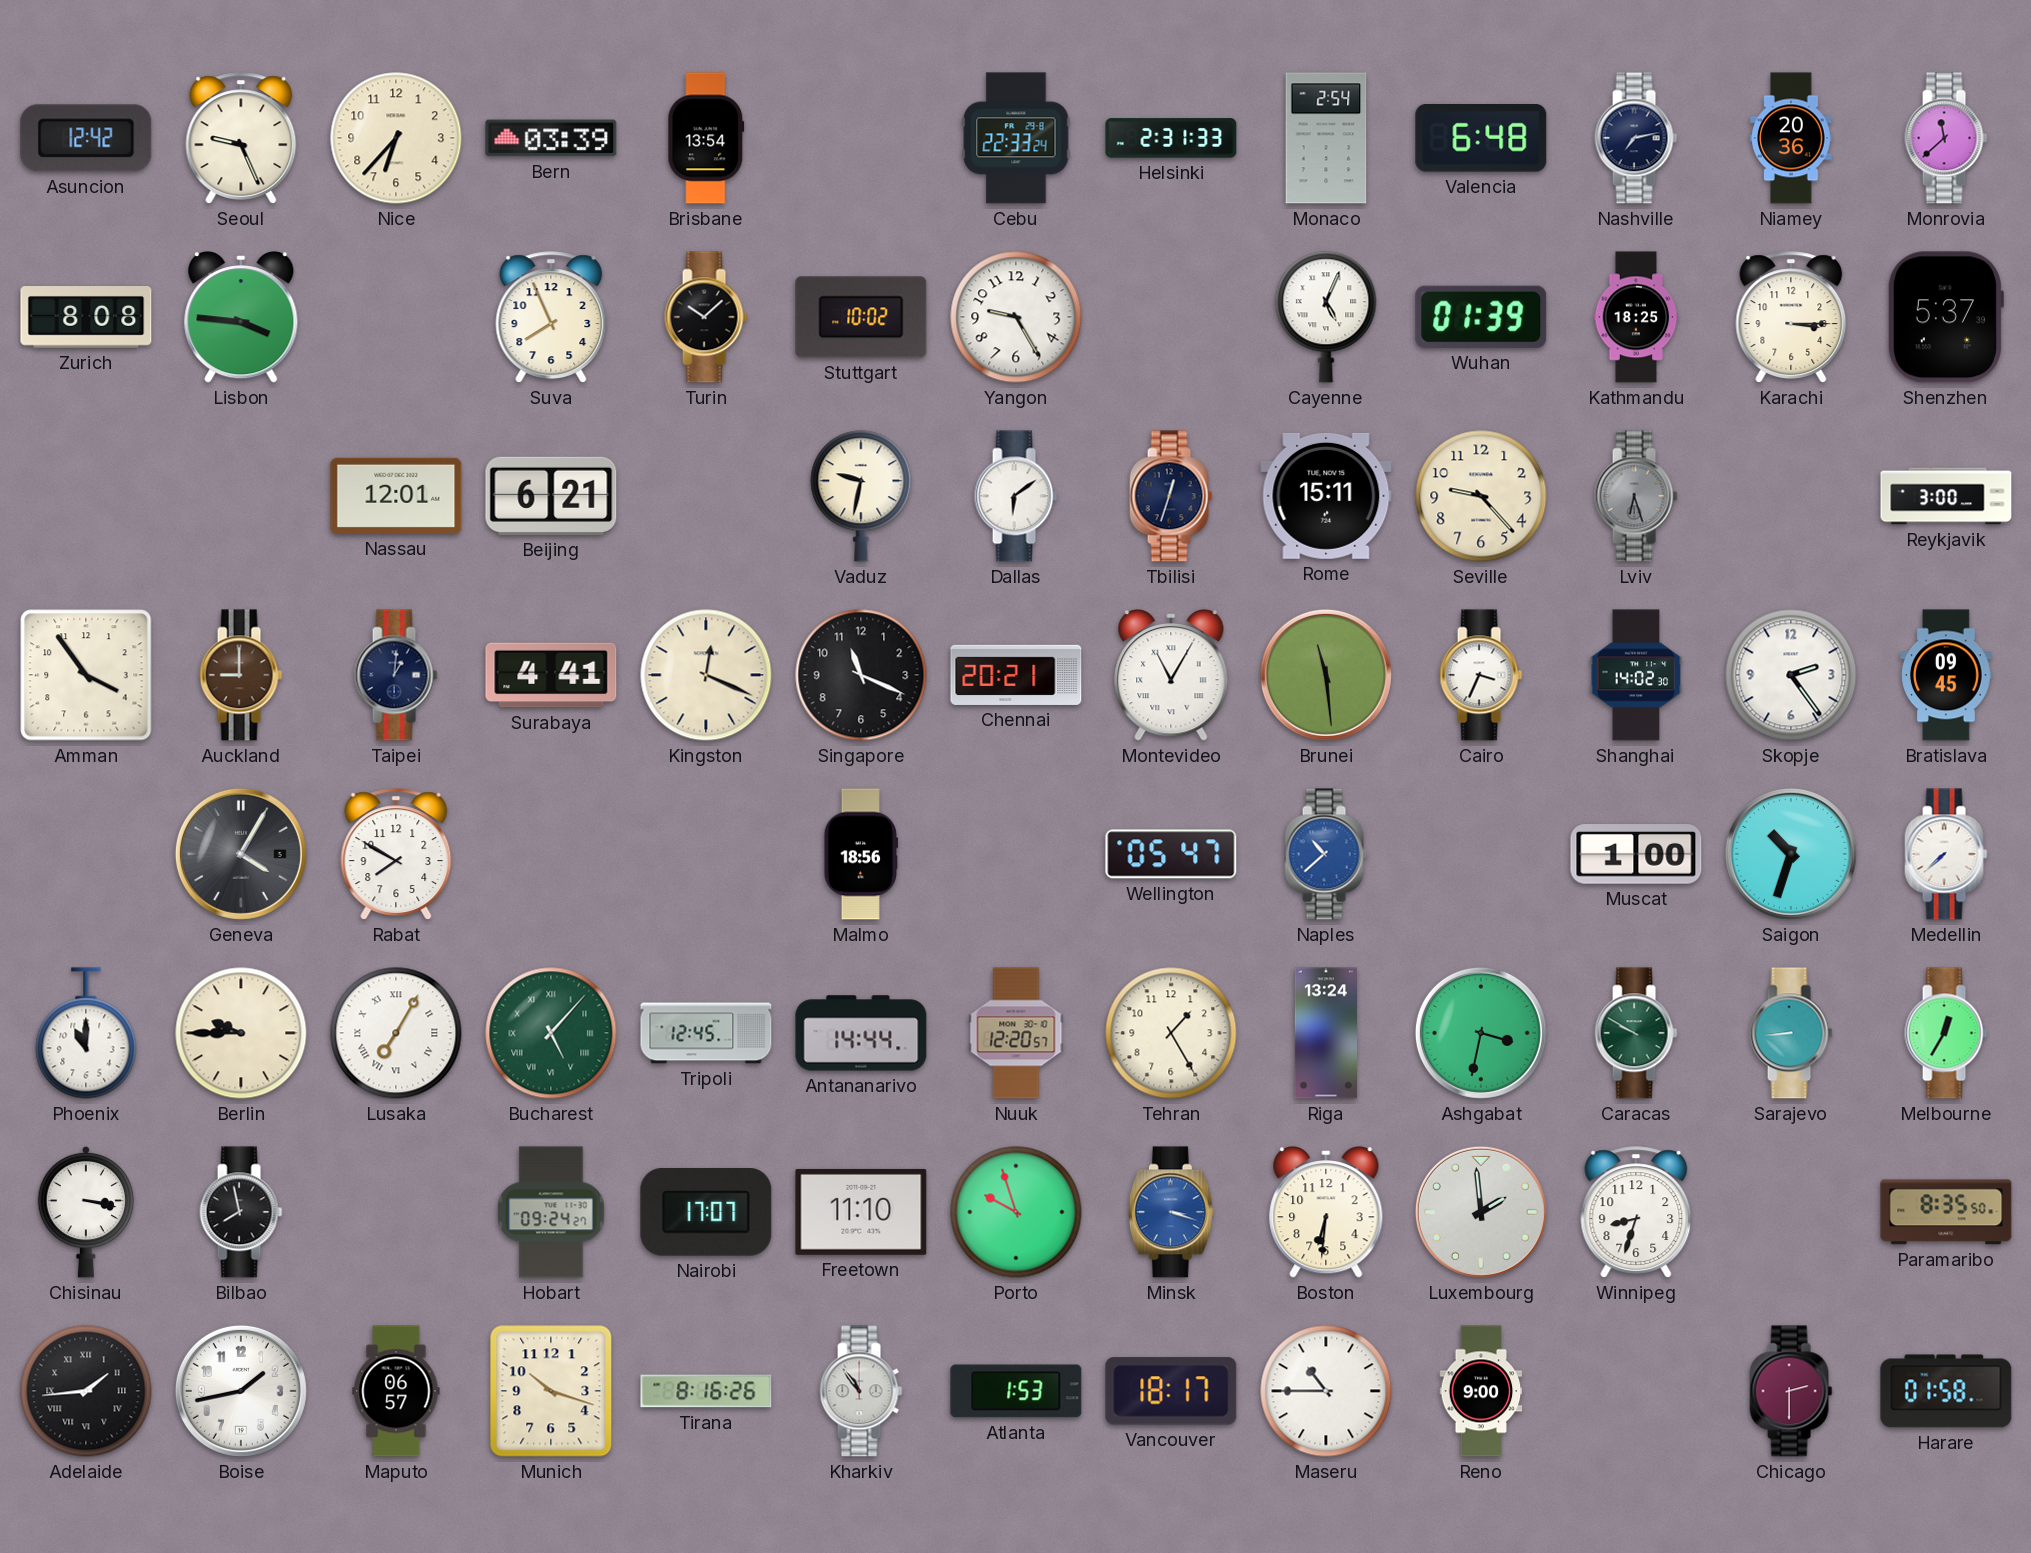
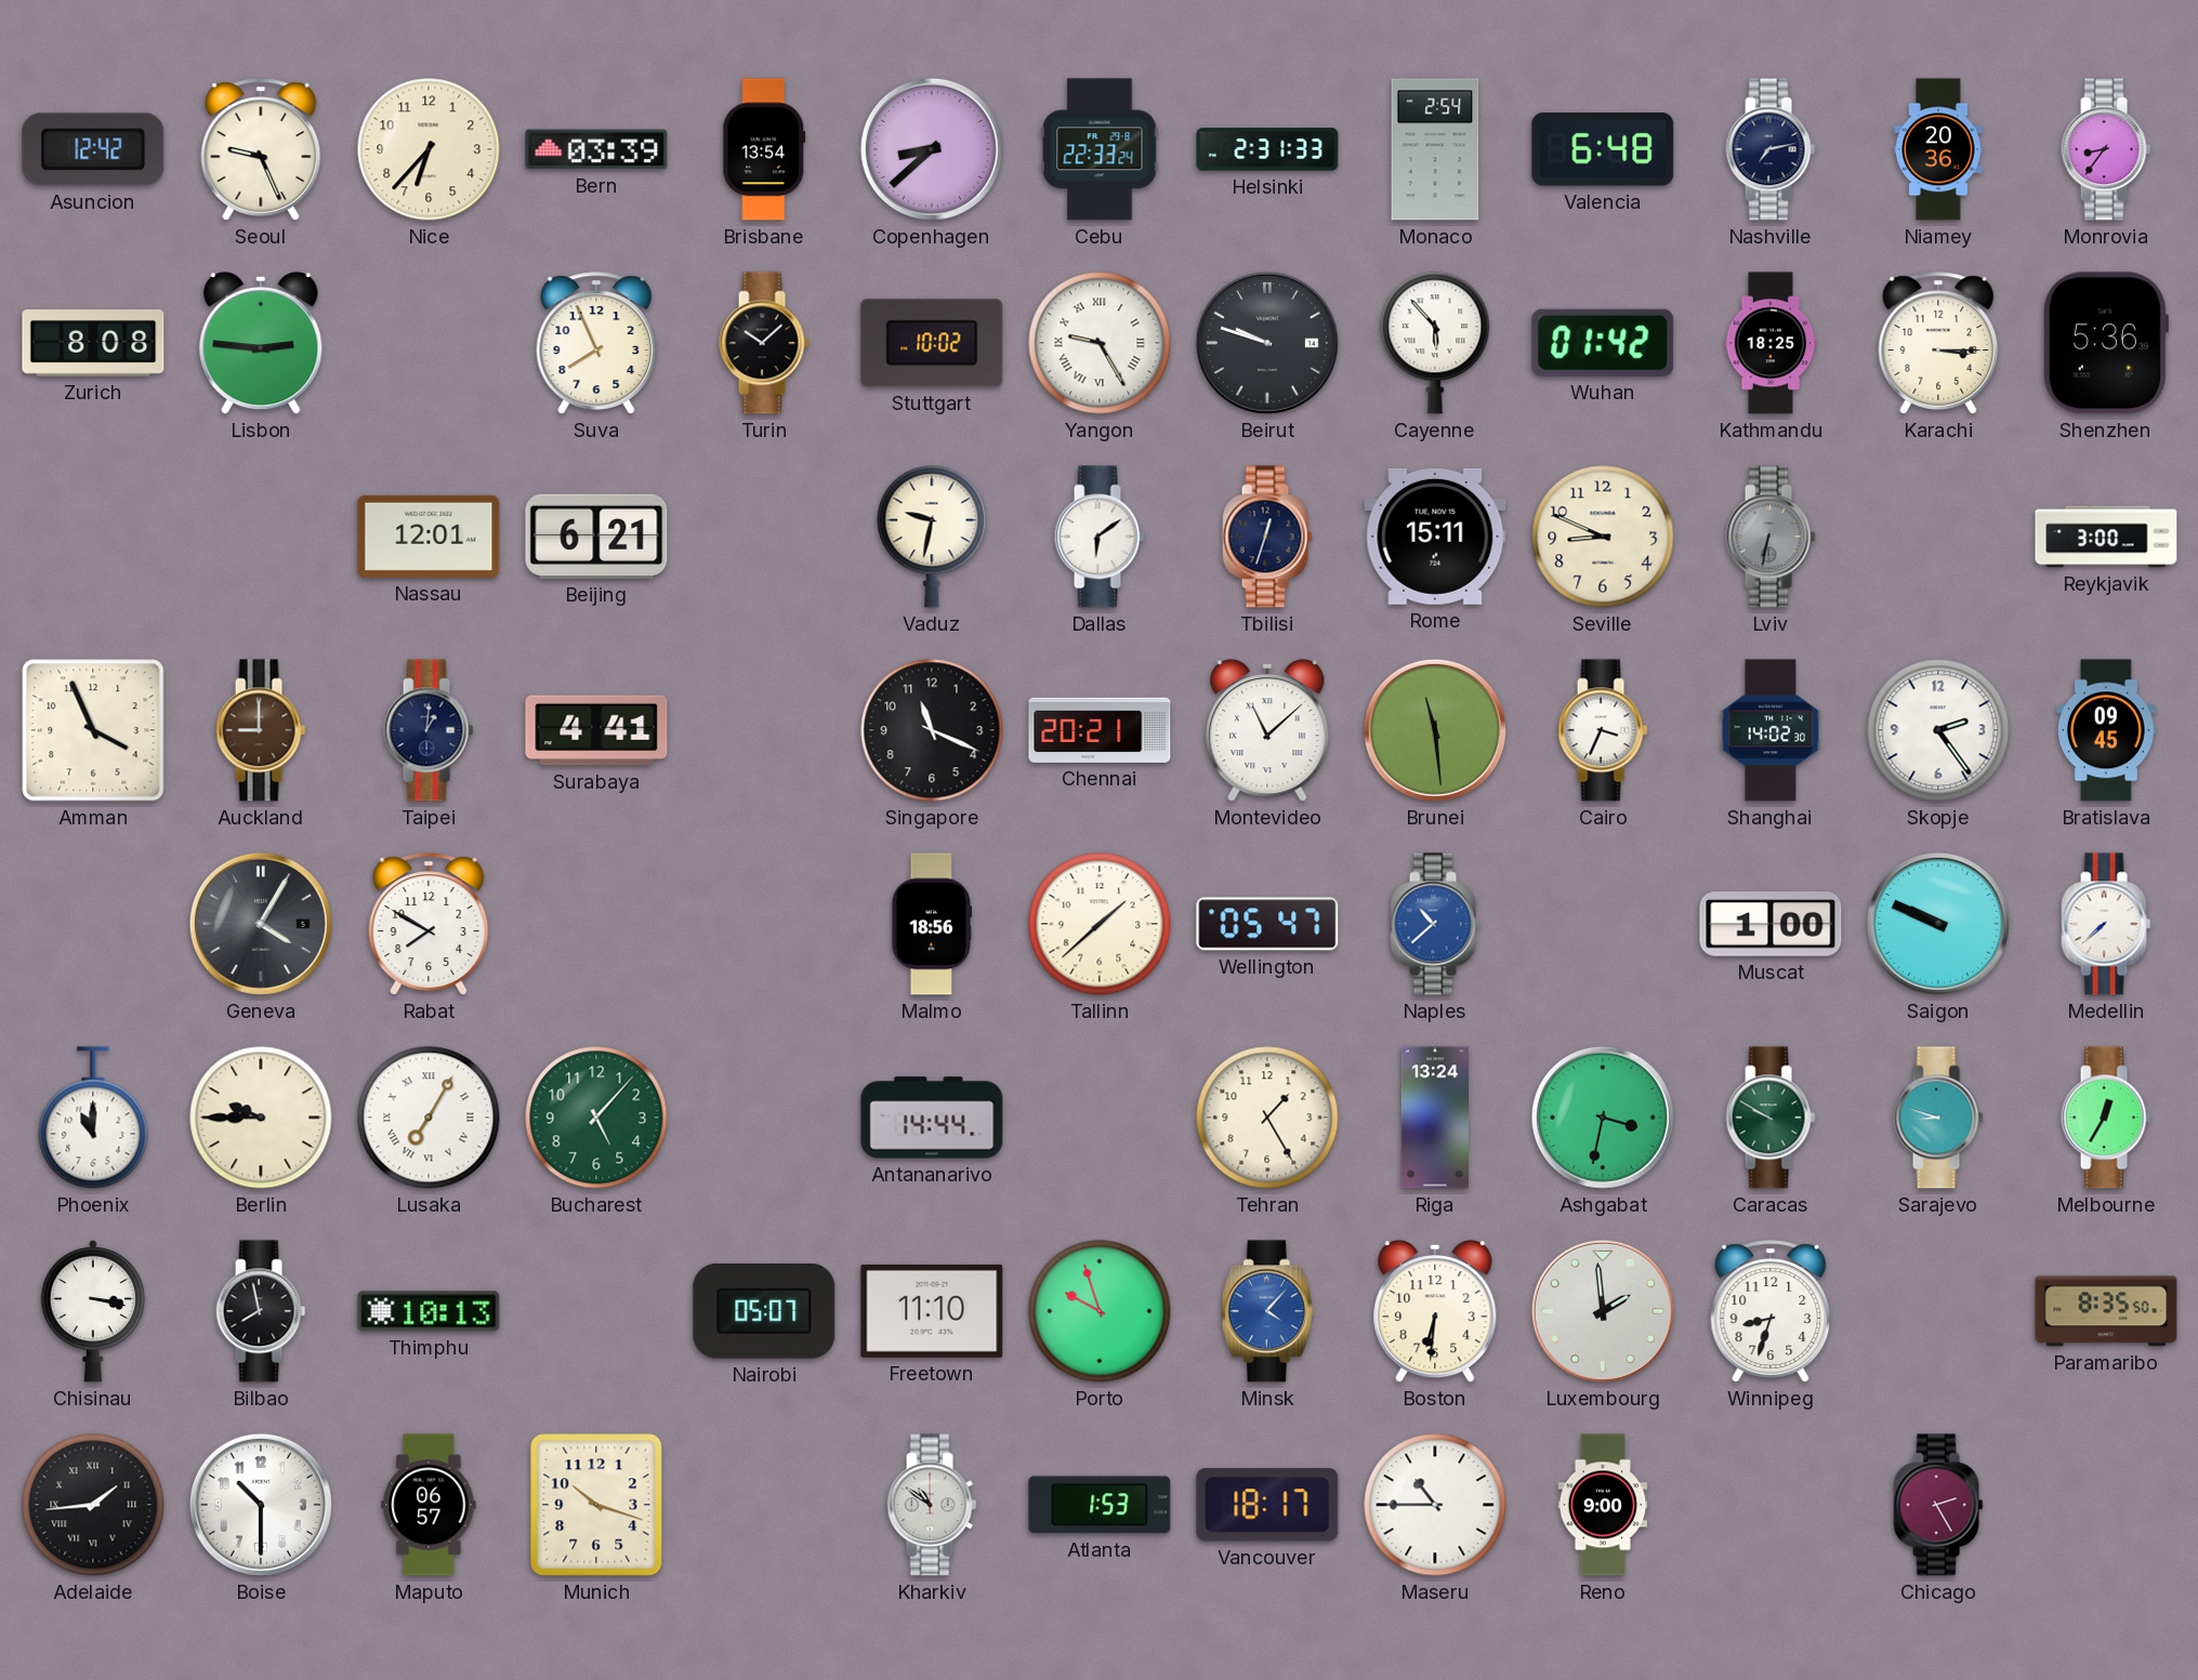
Copenhagen: none -> 8:38 (932, 149)
Monrovia: 11:38 -> 8:36 (2106, 149)
Lisbon: 3:46 -> 2:46 (261, 344)
Yangon numerals: Arabic -> Roman (1100, 343)
Beirut: none -> 9:48 (1267, 343)
Cayenne: 5:04 -> 5:53 (1435, 343)
Wuhan: 01:39 -> 01:42 (1603, 343)
Shenzhen: 5:37 -> 5:36 (2105, 343)
Seville: 9:23 -> 8:49 (1603, 537)
Lviv: 6:27 -> 6:32 (1771, 537)
Amman: 3:54 -> 3:56 (93, 730)
Kingston: 12:19 -> none (706, 675)
Montevideo: 11:05 -> 11:08 (1267, 731)
Tallinn: none -> 1:38 (1100, 924)
Saigon: 10:33 -> 9:49 (1938, 924)
Bucharest numerals: Roman -> Arabic (596, 1117)
Tripoli: 12:45 -> none (706, 1033)
Nuuk: 12:20 -> none (1016, 1033)
Sarajevo: 8:44 -> 8:48 (1938, 1117)
Thimphu: none -> 10:13 (429, 1311)
Hobart: 09:24 -> none (551, 1212)
Nairobi: 17:07 -> 05:07 (764, 1312)
Minsk: 3:18 -> 4:07 (1267, 1311)
Boise: 1:43 -> 10:30 (261, 1505)
Tirana: 8:16 -> none (706, 1391)
Kharkiv: 10:54 -> 10:51 (932, 1505)
Chicago: 2:30 -> 2:25 (1938, 1505)
Harare: 01:58 -> none (1946, 1391)
